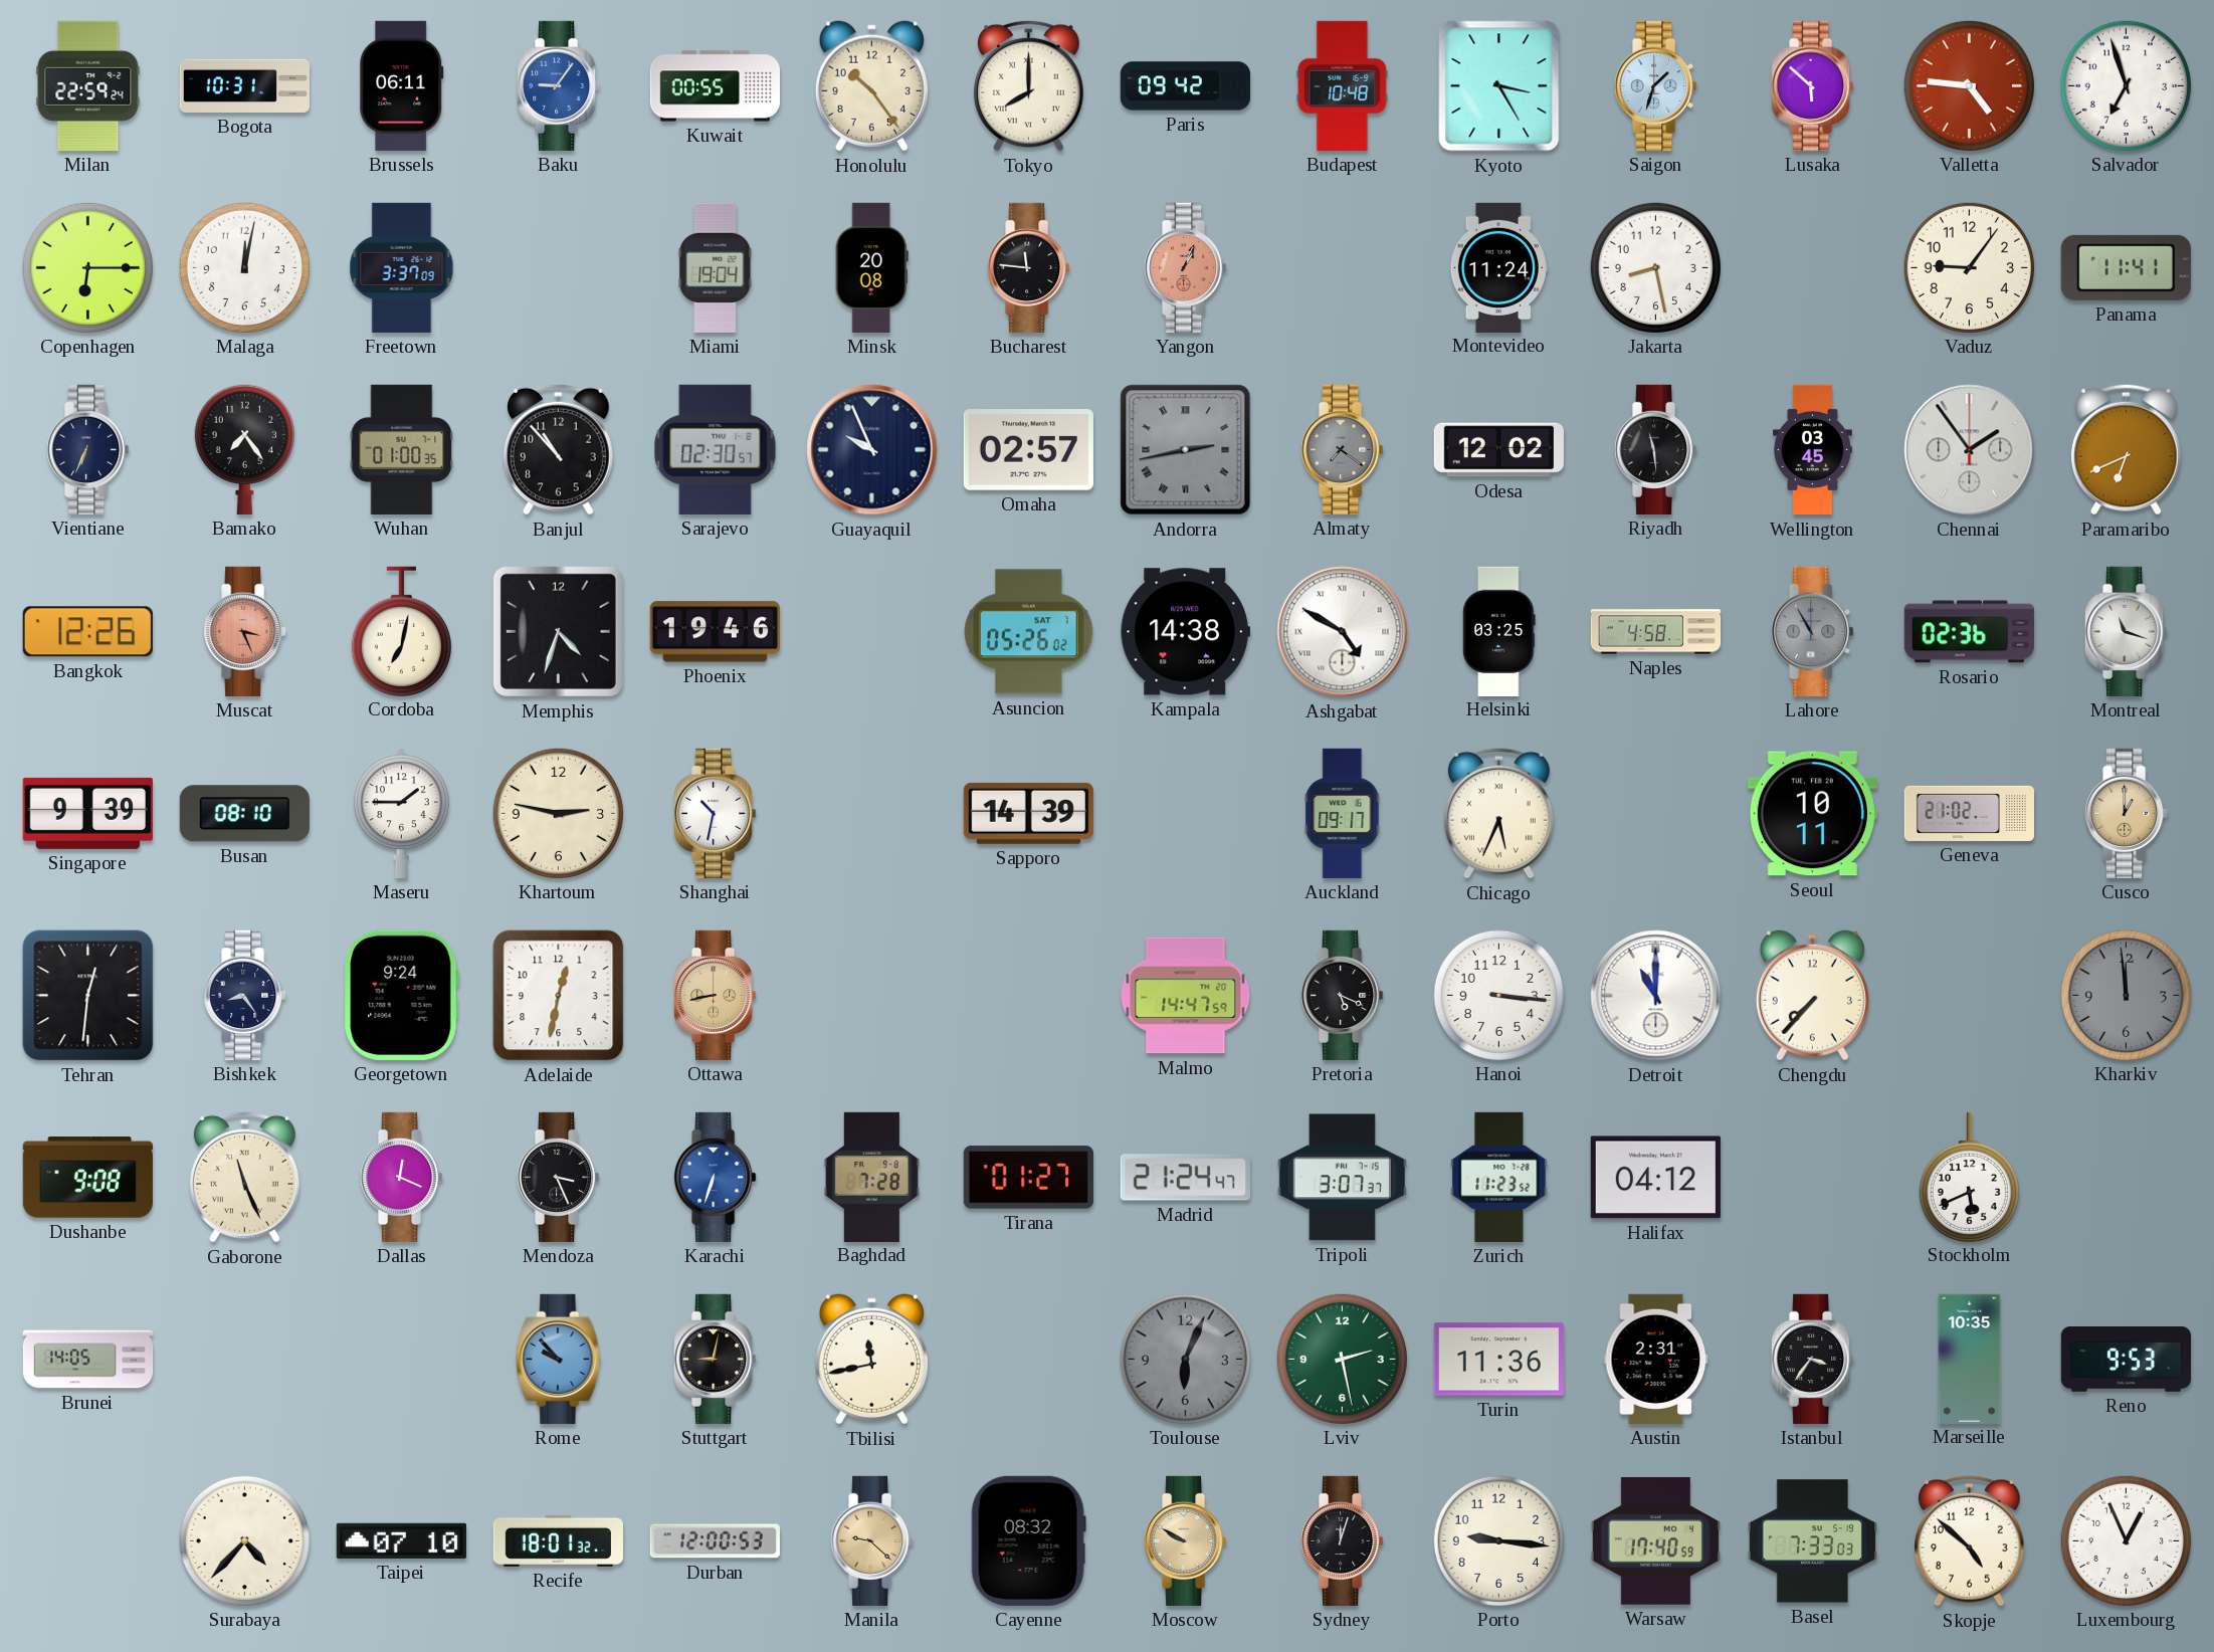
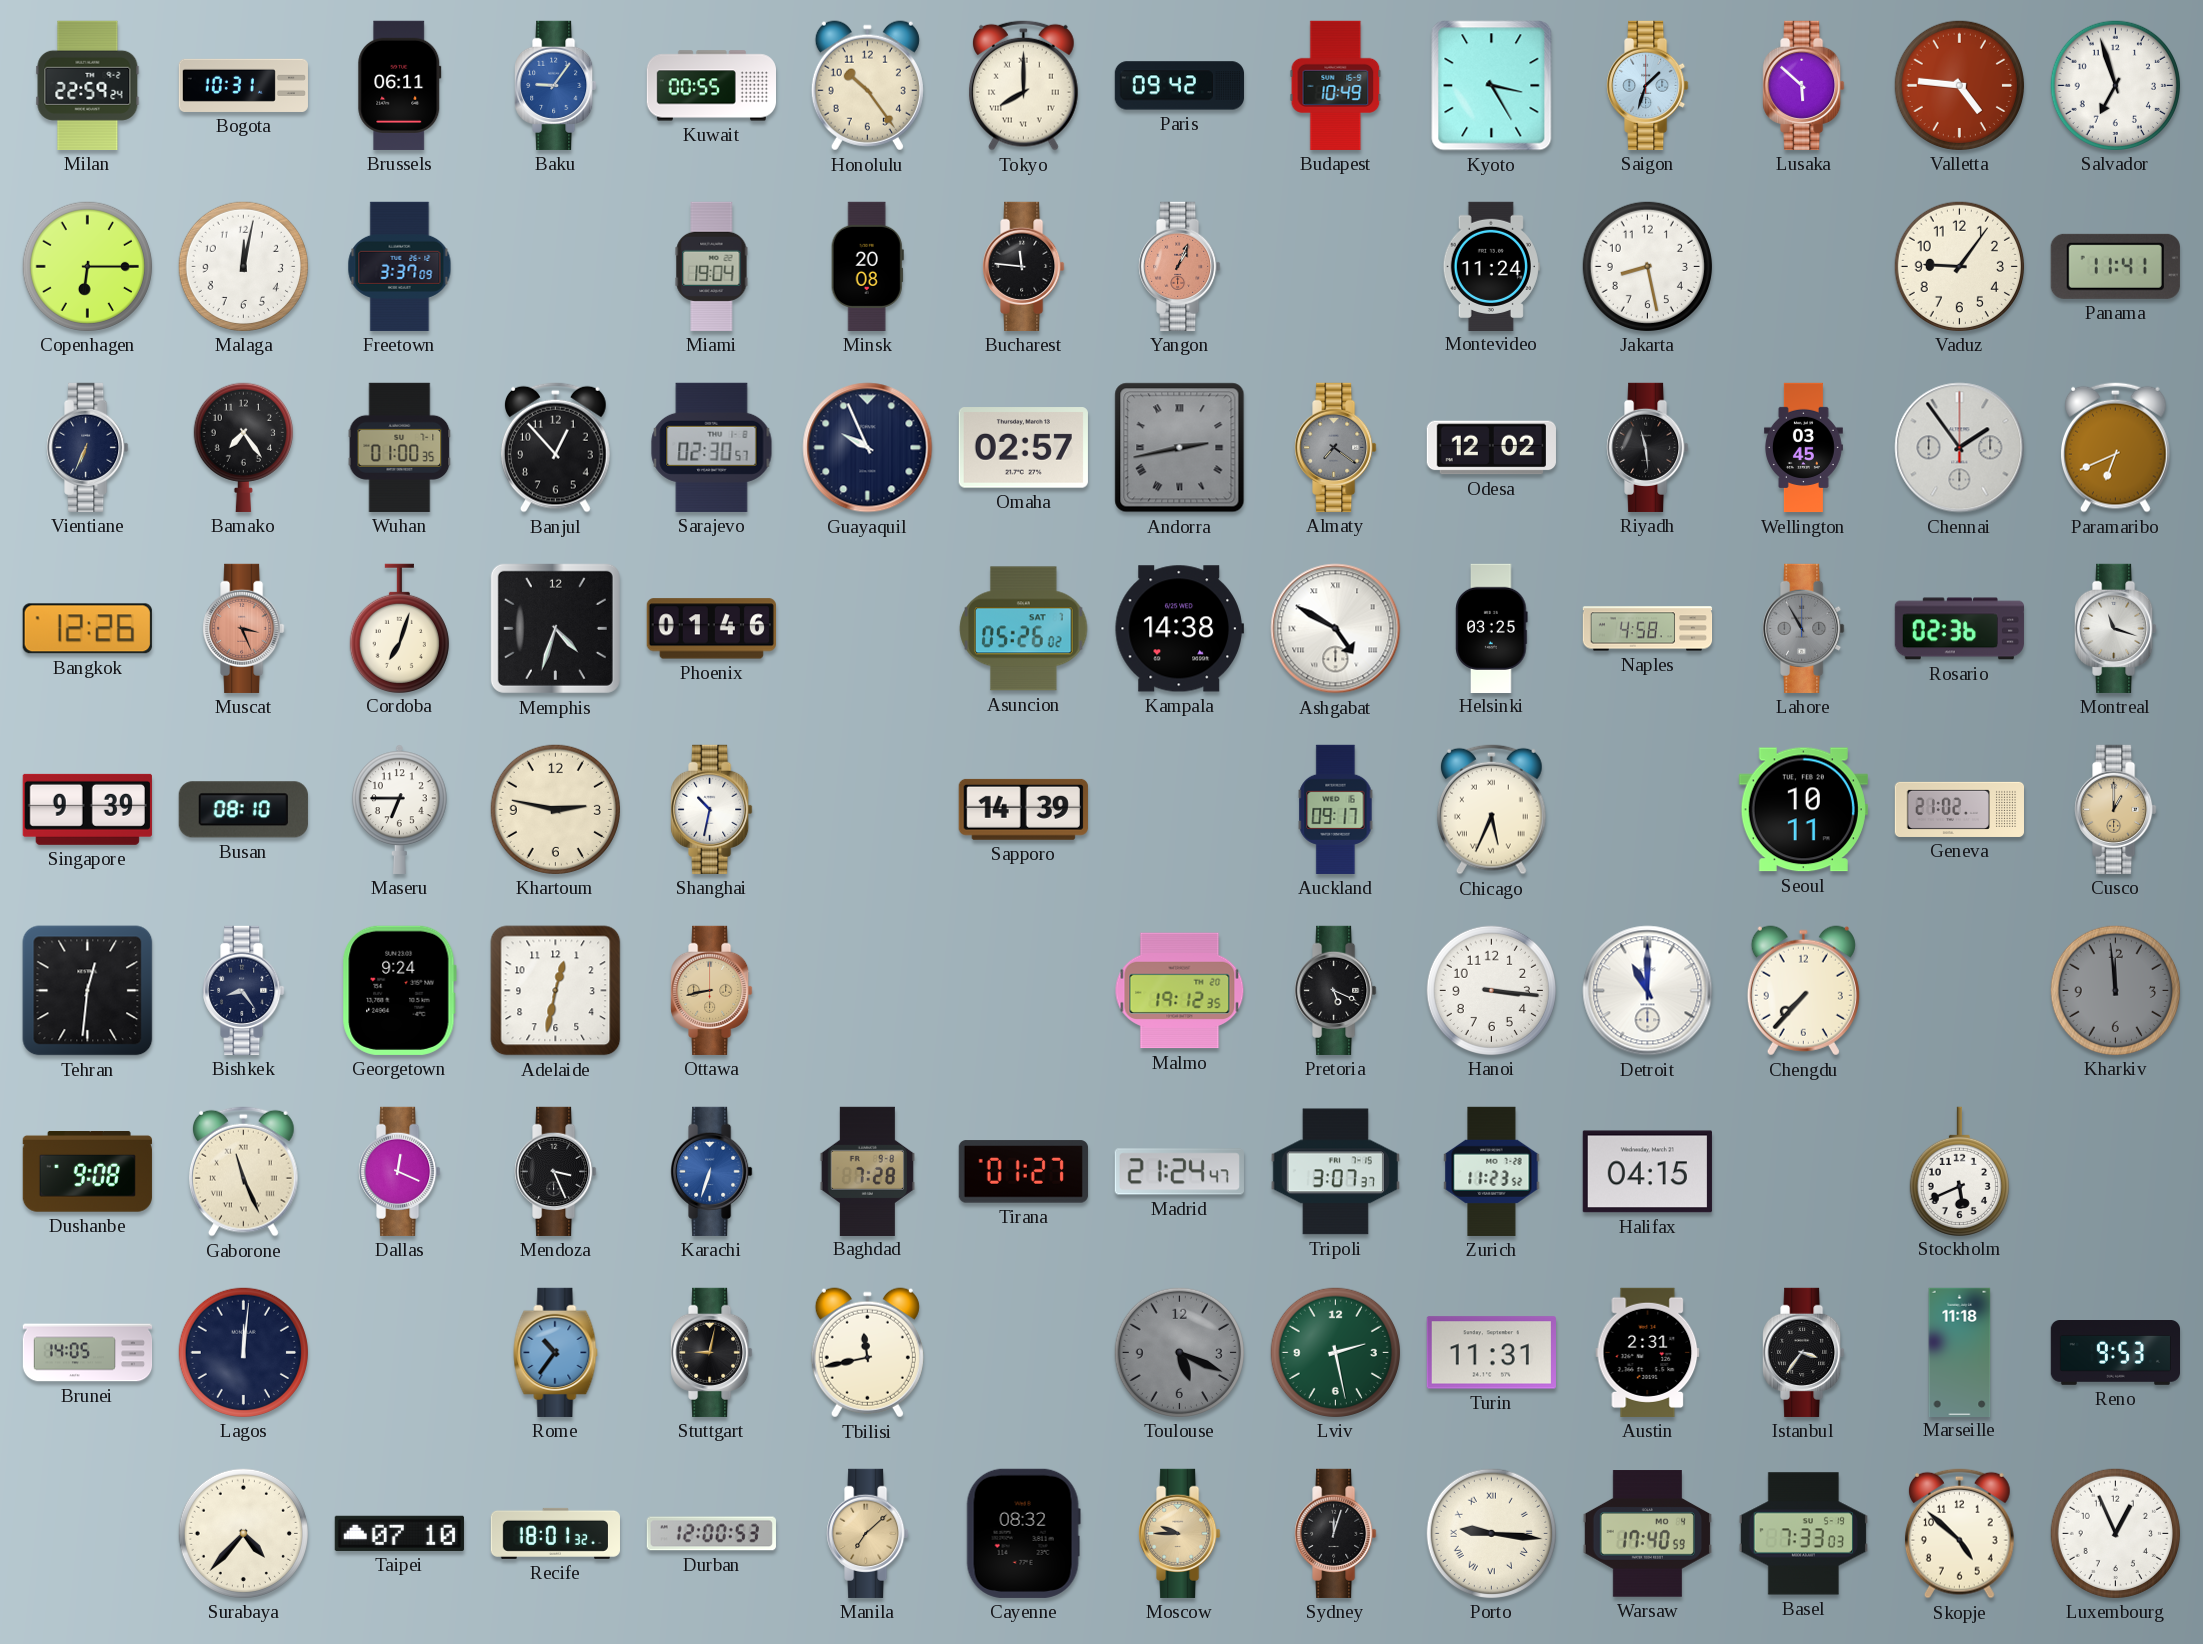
Budapest: 10:48 -> 10:49 (1336, 85)
Banjul: 10:53 -> 12:53 (556, 447)
Cordoba: 7:02 -> 7:03 (399, 628)
Phoenix: 19:46 -> 01:46 (711, 629)
Maseru: 1:45 -> 6:45 (399, 809)
Malmo: 14:47 -> 19:12 (1180, 991)
Halifax: 04:12 -> 04:15 (1647, 1172)
Lagos: none -> 12:01 (243, 1352)
Rome: 9:53 -> 10:36 (556, 1352)
Toulouse: 6:04 -> 5:19 (1179, 1352)
Turin: 11:36 -> 11:31 (1491, 1353)
Marseille: 10:35 -> 11:18 (1960, 1352)
Manila: 9:22 -> 7:08 (868, 1533)
Moscow: 9:50 -> 9:45 (1180, 1533)
Porto numerals: Arabic -> Roman (1491, 1533)
